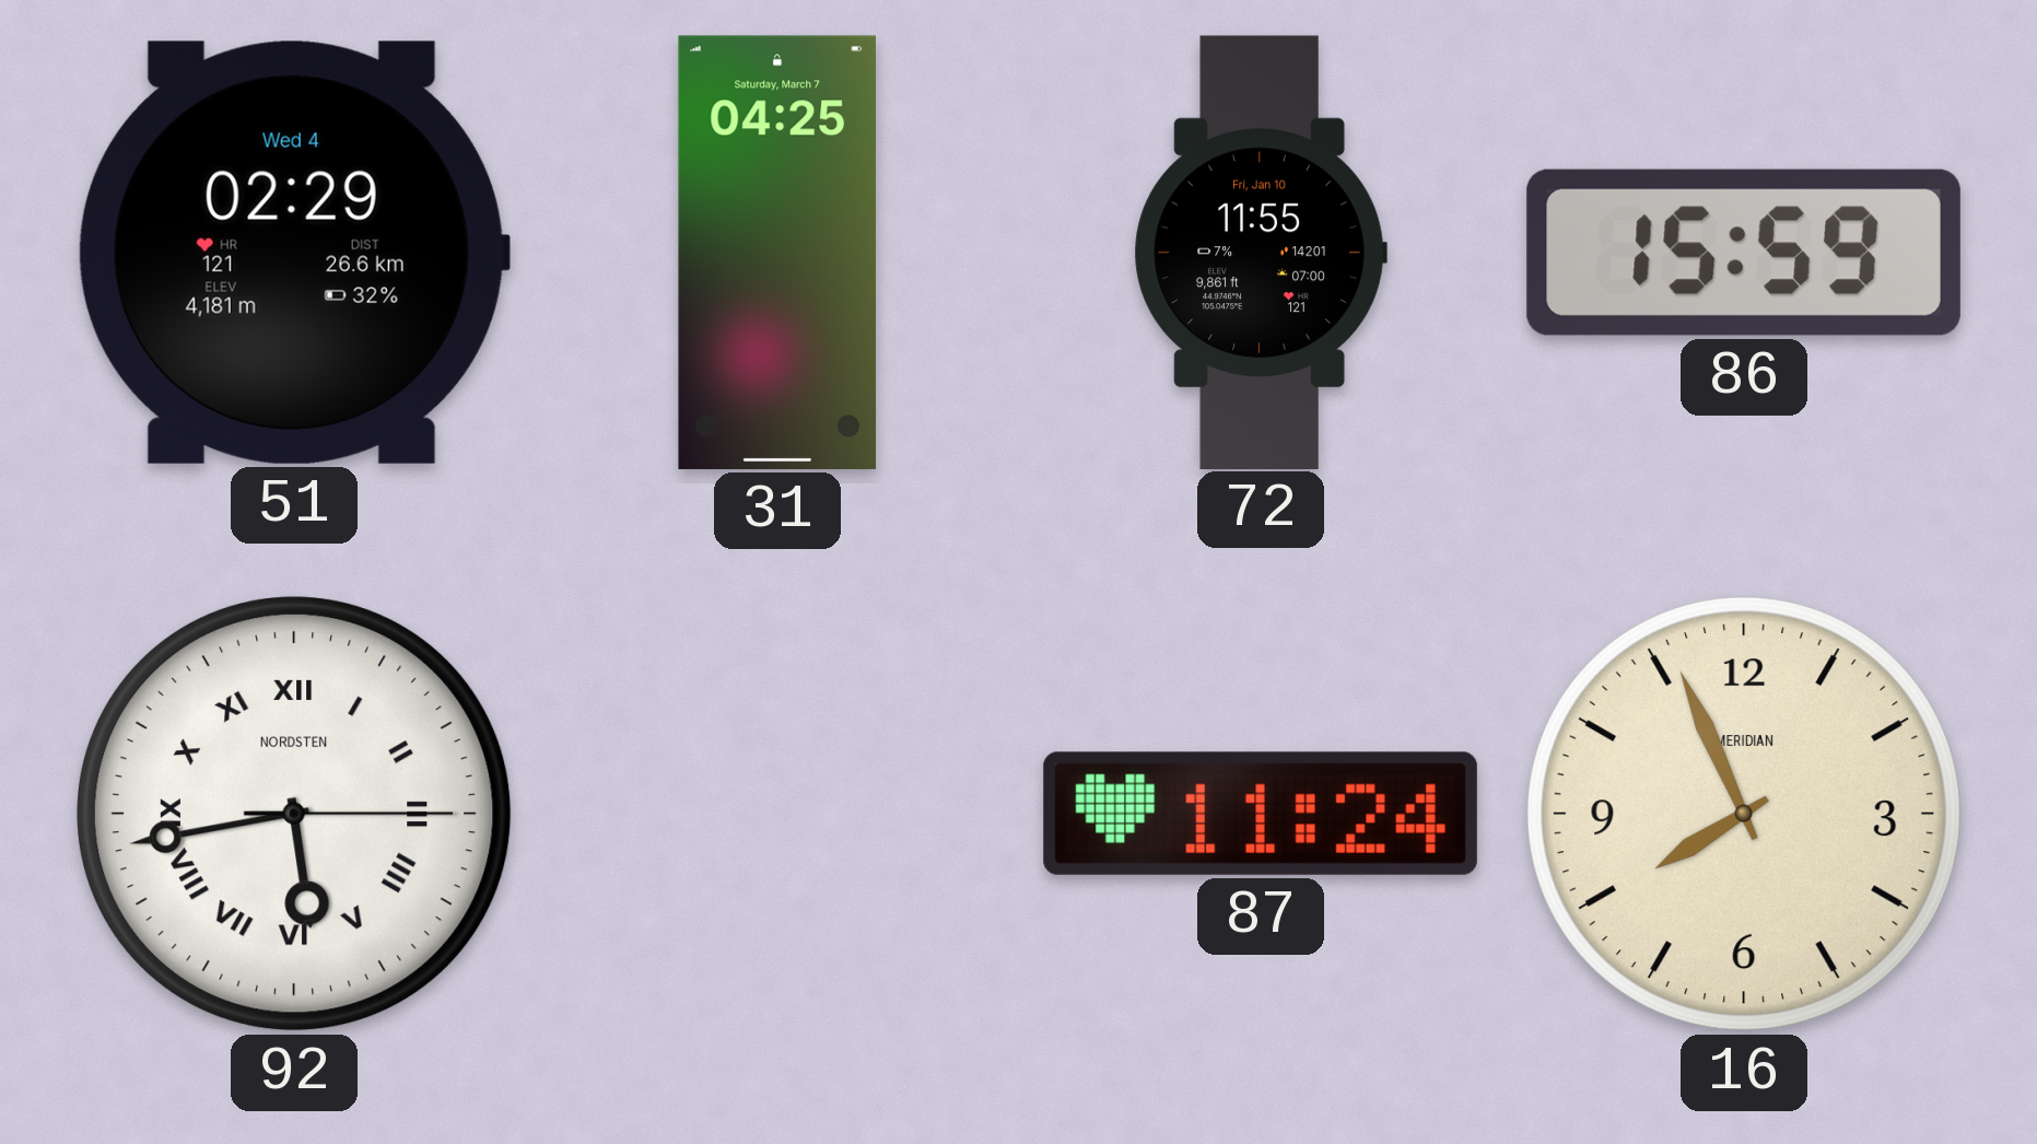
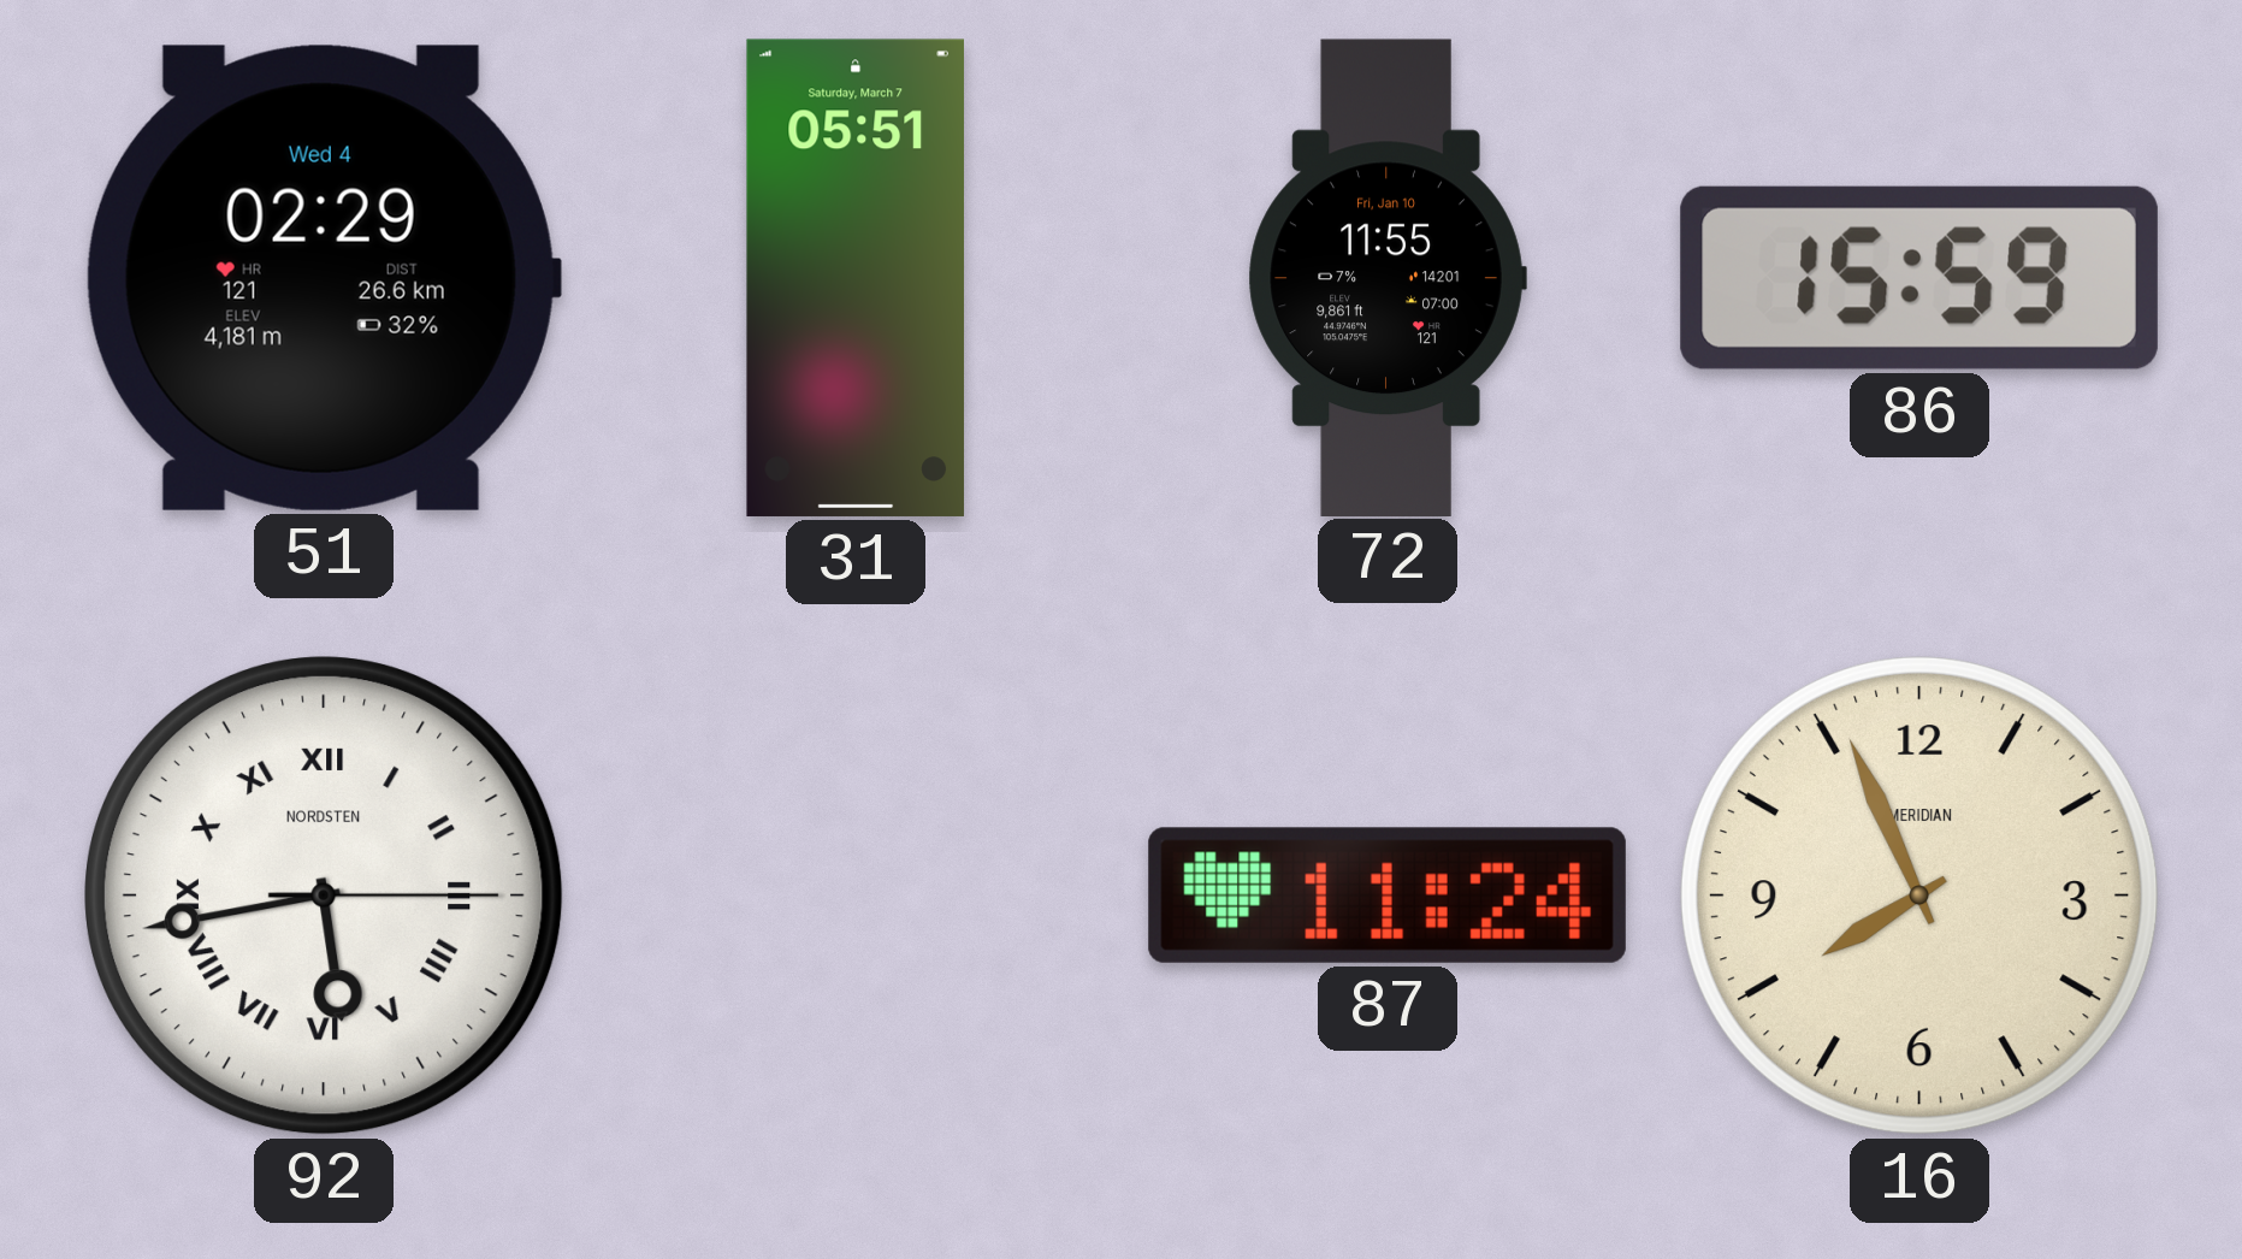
31: 04:25 -> 05:51 (856, 278)
